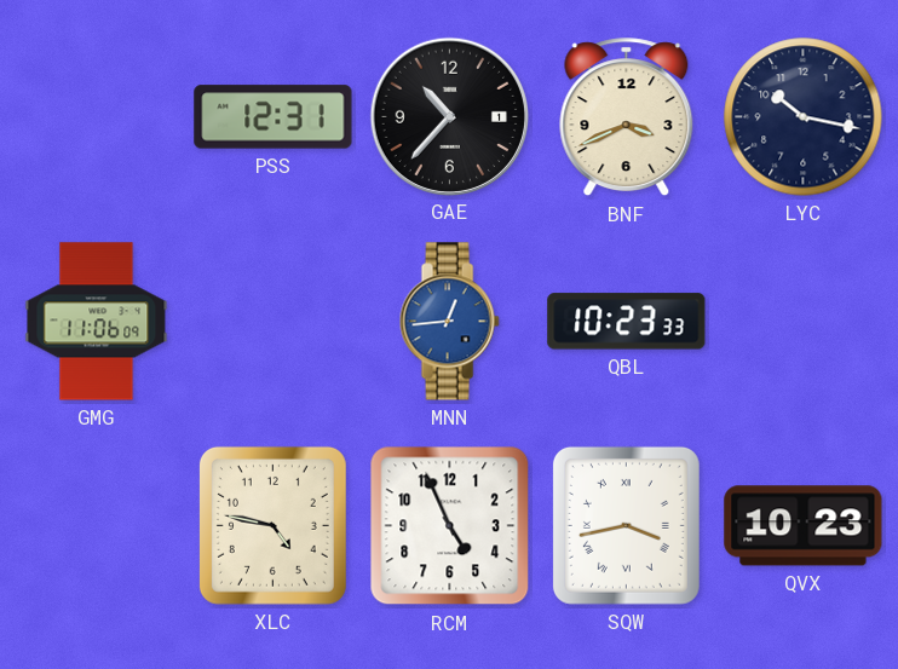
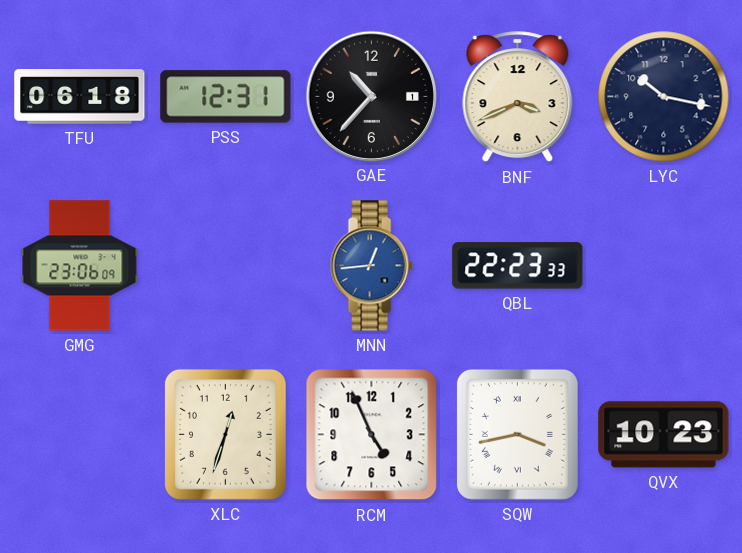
TFU: none -> 06:18 (80, 97)
GMG: 11:06 -> 23:06 (80, 266)
QBL: 10:23 -> 22:23 (518, 266)
XLC: 4:47 -> 12:33 (225, 434)
